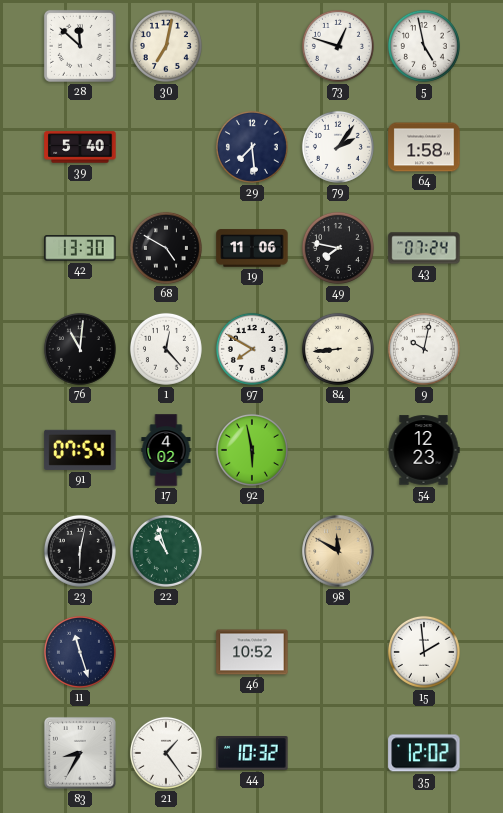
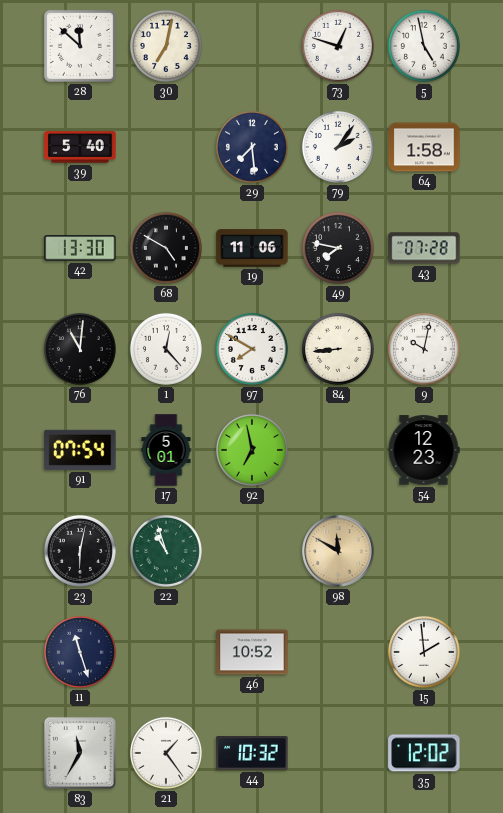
43: 07:24 -> 07:28 (424, 248)
17: 4:02 -> 5:01 (166, 450)
92: 5:58 -> 6:58 (252, 450)
83: 8:35 -> 11:35 (80, 753)
